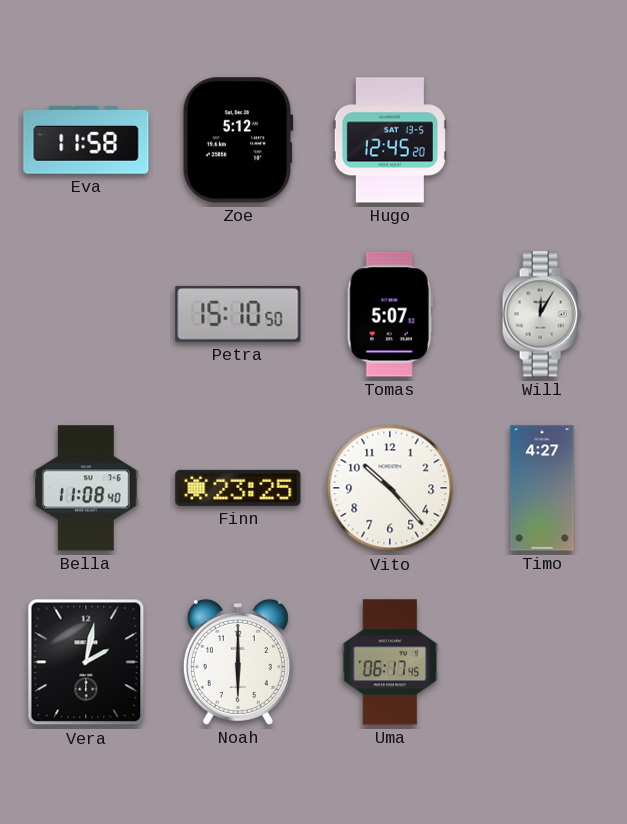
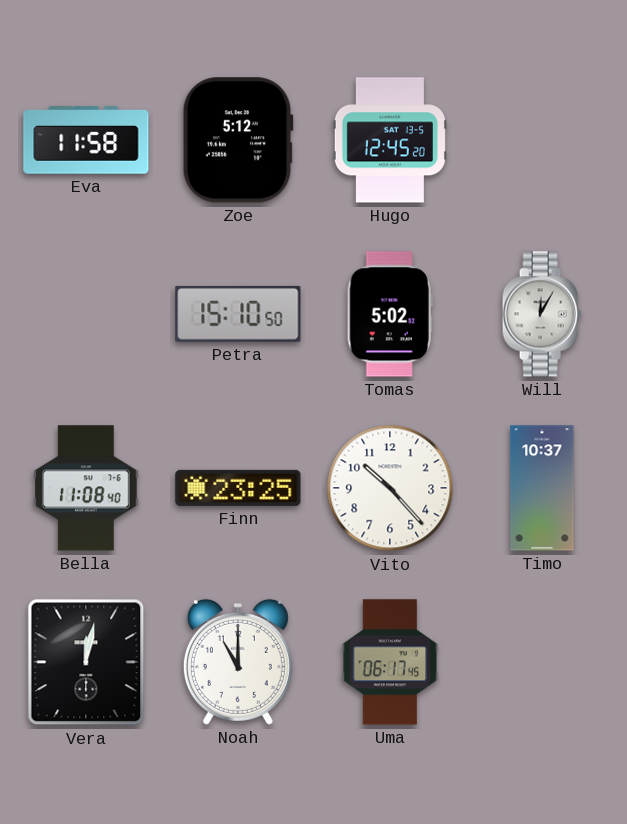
Tomas: 5:07 -> 5:02 (390, 314)
Timo: 4:27 -> 10:37 (542, 488)
Vera: 2:02 -> 12:02 (86, 662)
Noah: 6:00 -> 11:00 (238, 662)
